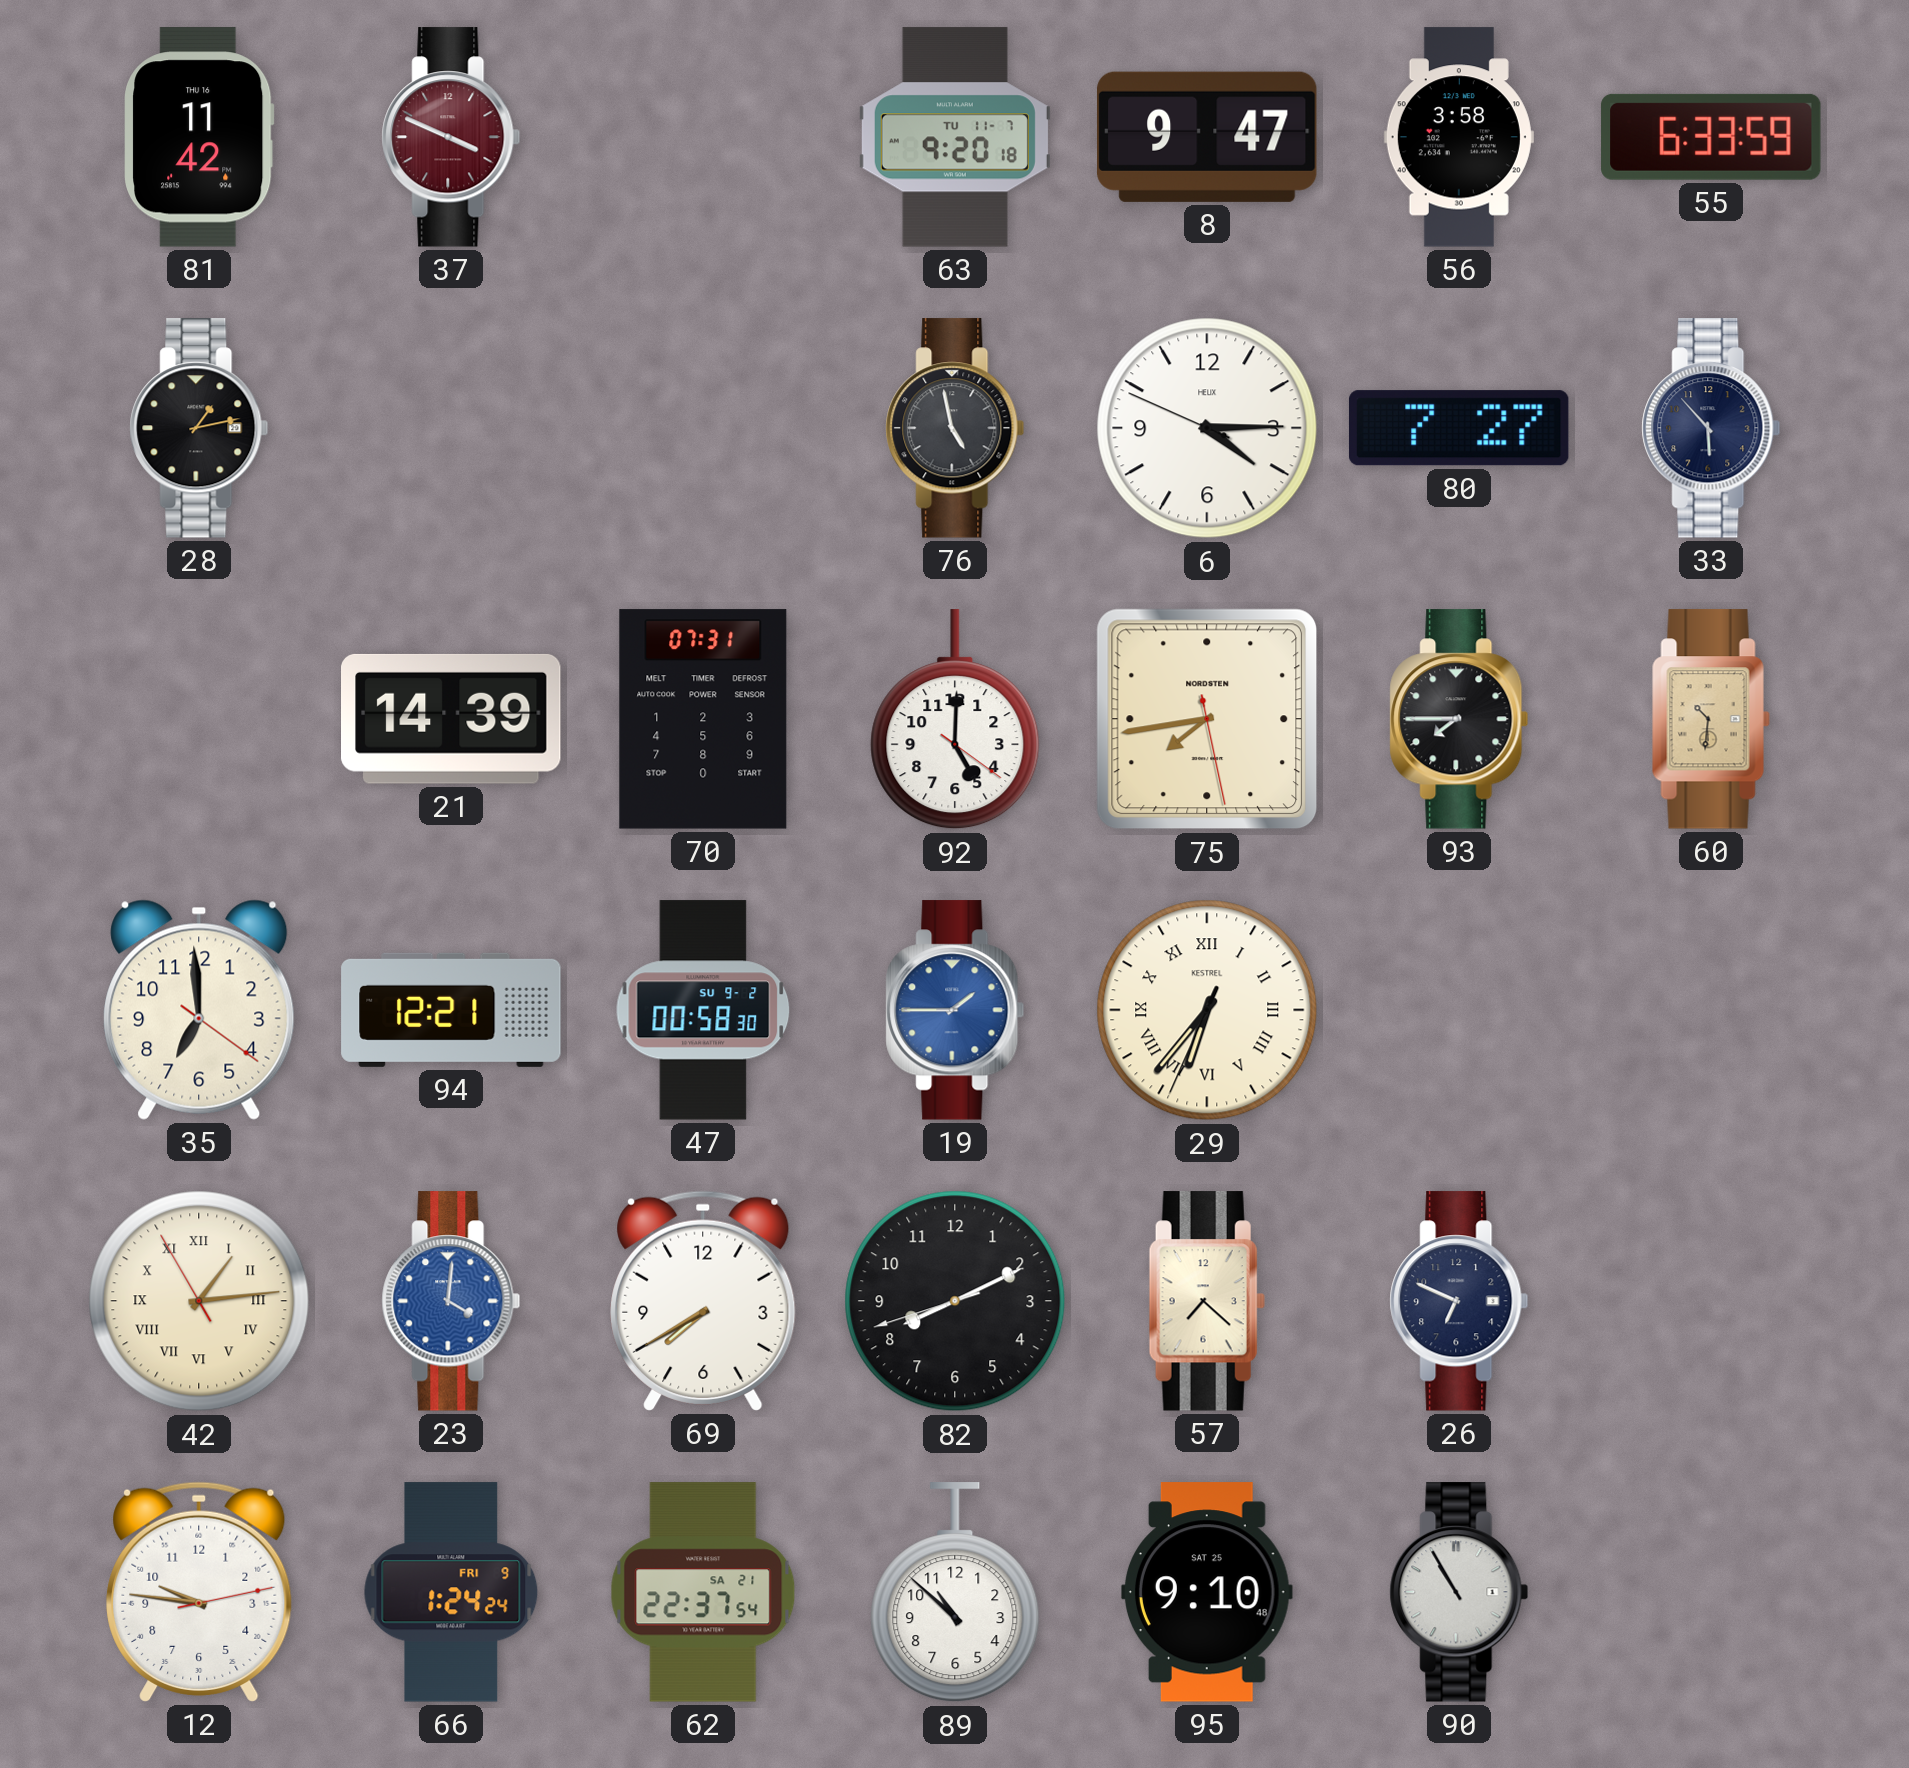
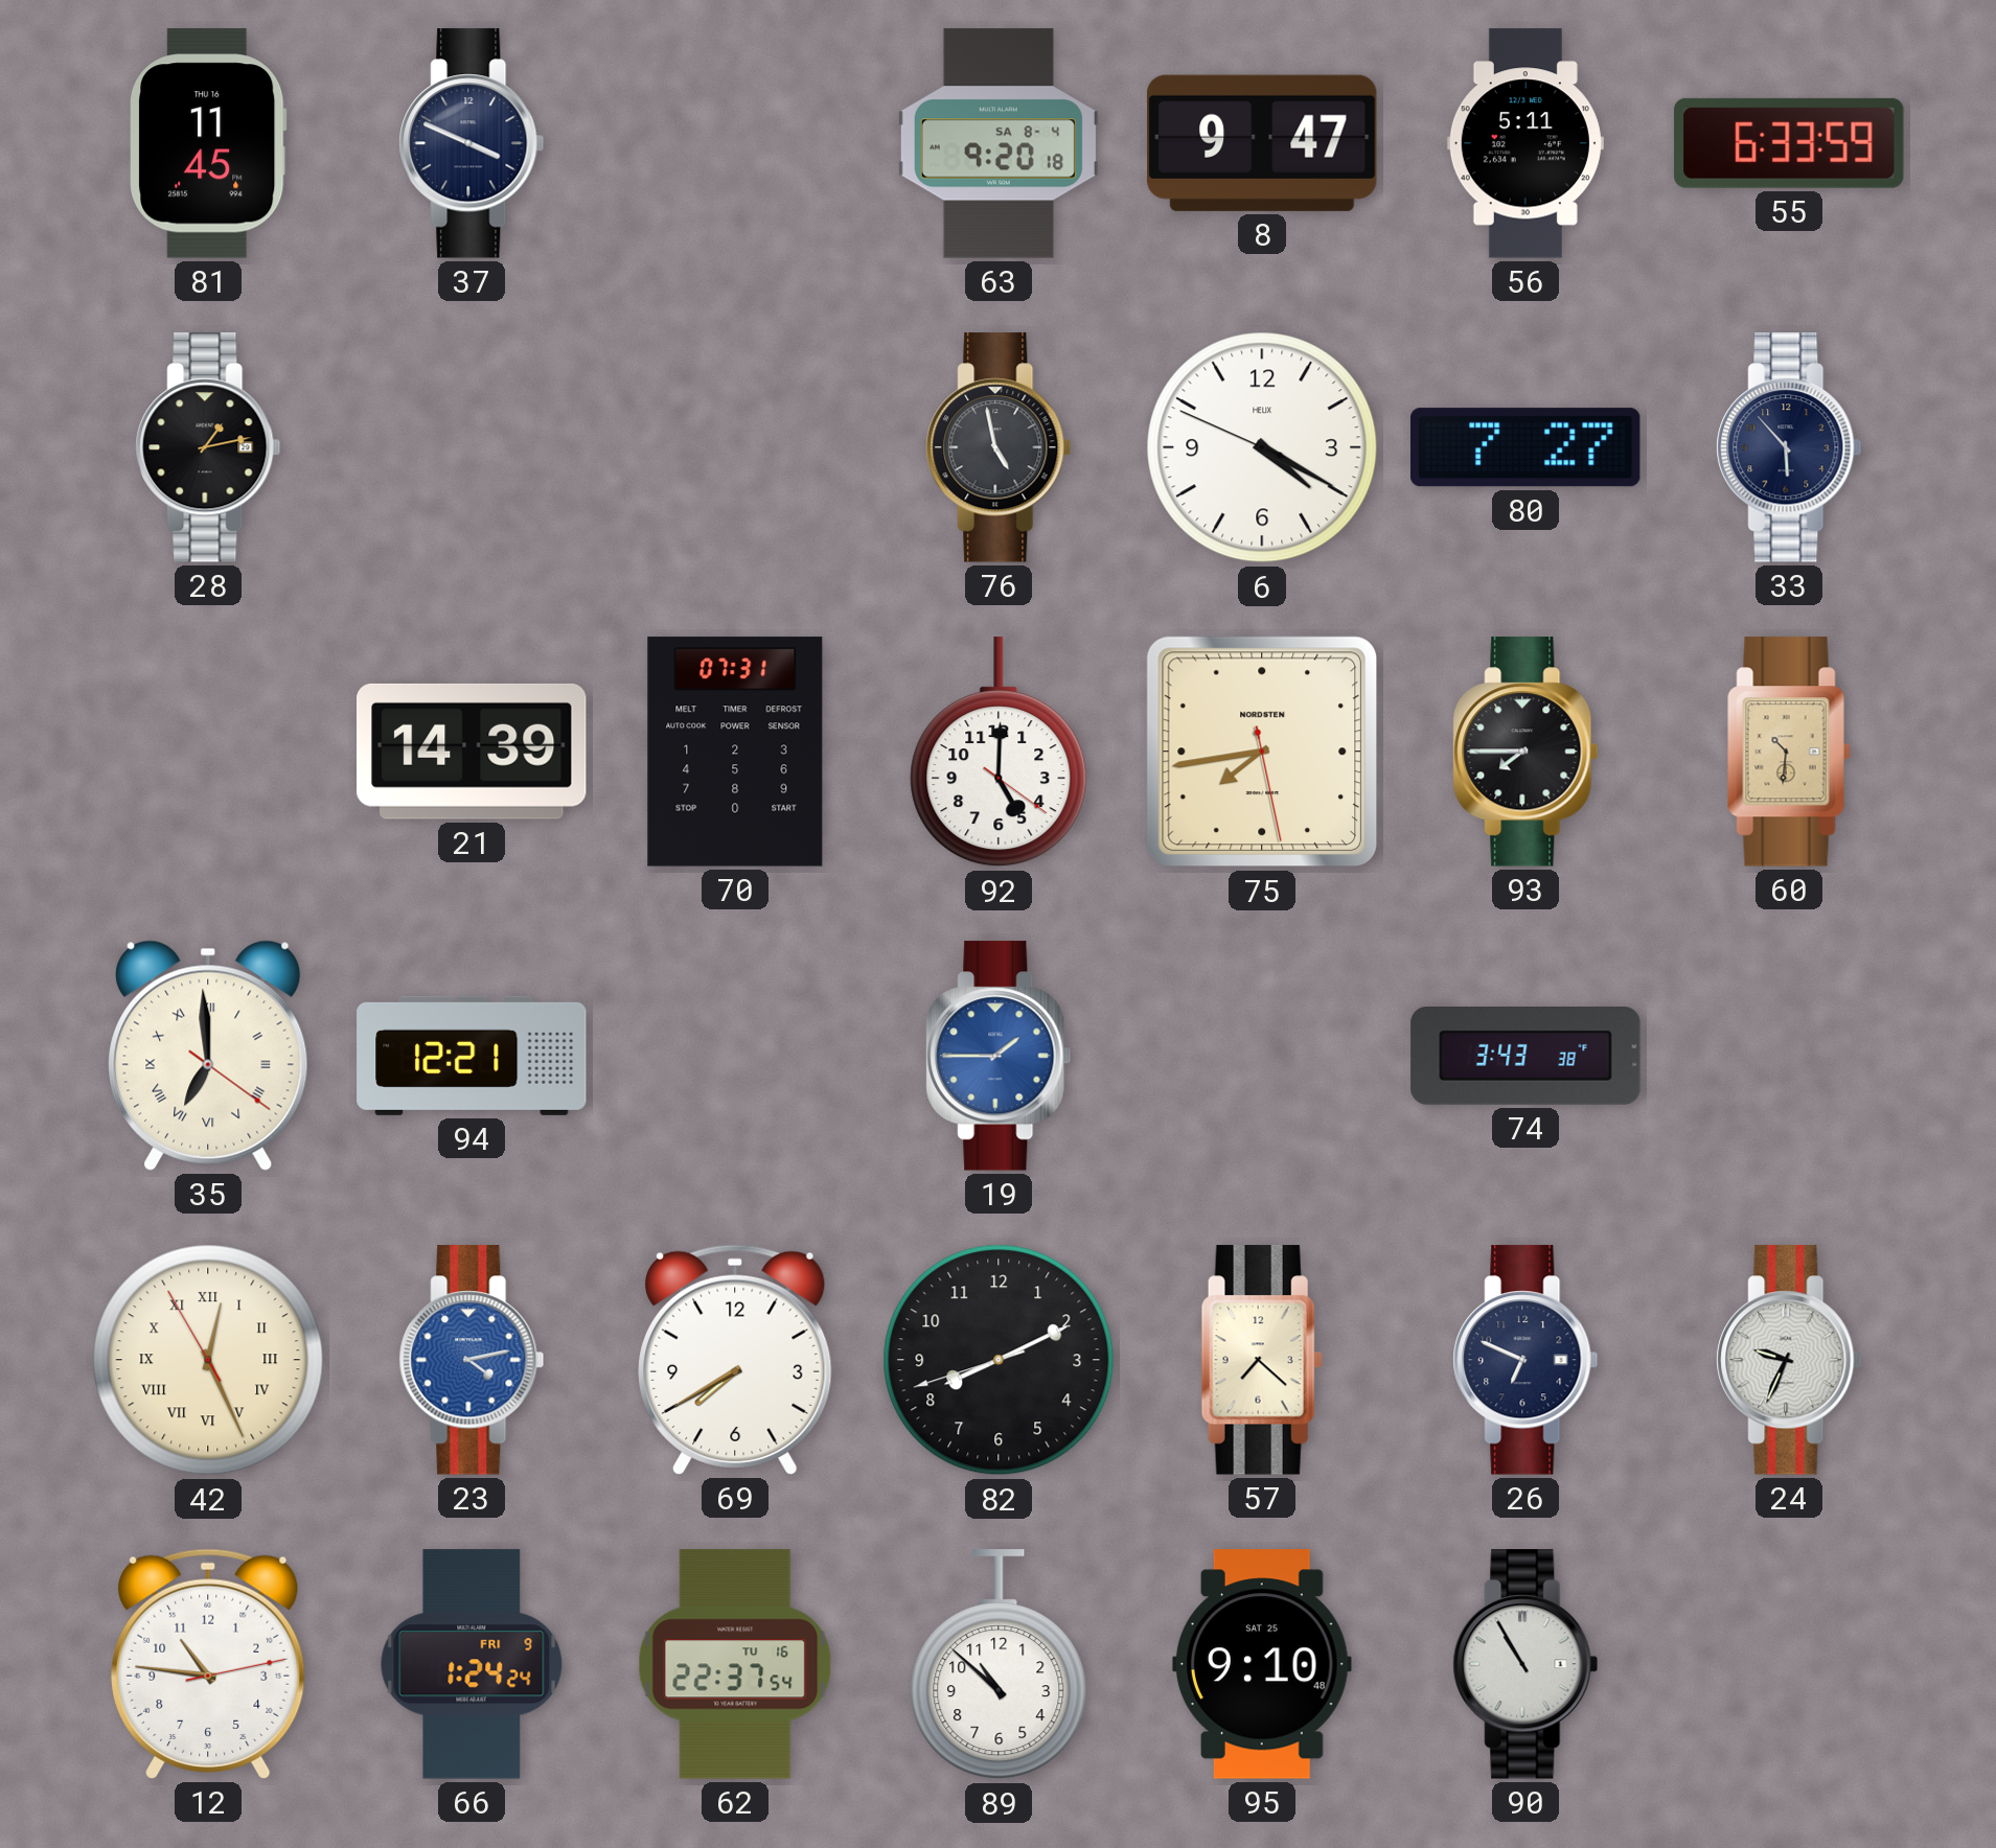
81: 11:42 -> 11:45 (208, 143)
37 dial: burgundy -> navy (472, 143)
63 date: TU 11-7 -> SA 8-4 (999, 143)
56: 3:58 -> 5:11 (1525, 143)
6: 4:14 -> 4:19 (1262, 447)
35 numerals: Arabic -> Roman (208, 1056)
47: 00:58 -> none (703, 1010)
29: 6:36 -> none (1207, 1010)
74: none -> 3:43 (1525, 1057)
42: 1:13 -> 12:25 (208, 1360)
23: 4:01 -> 4:13 (472, 1360)
24: none -> 9:34 (1789, 1360)
12: 9:46 -> 10:46 (208, 1664)
62 date: SA 21 -> TU 16 (735, 1664)
